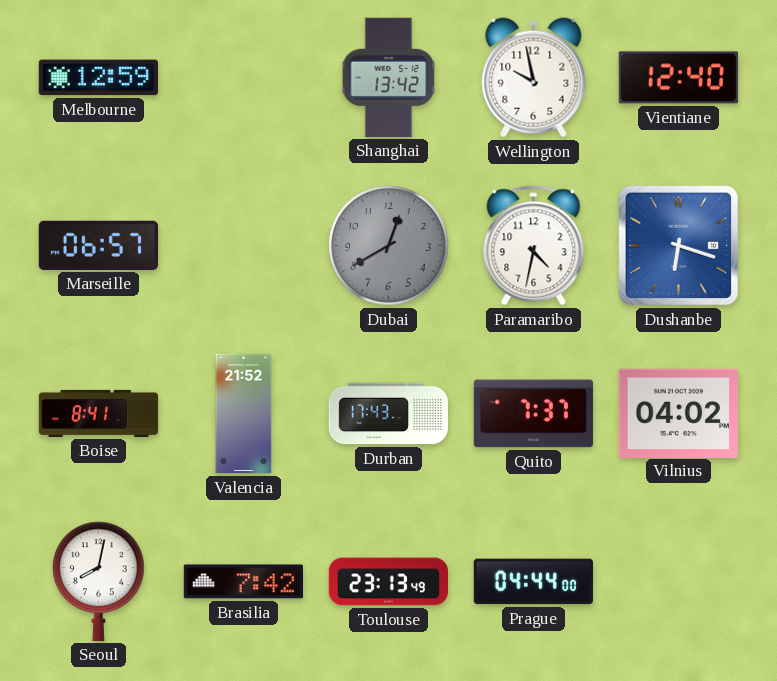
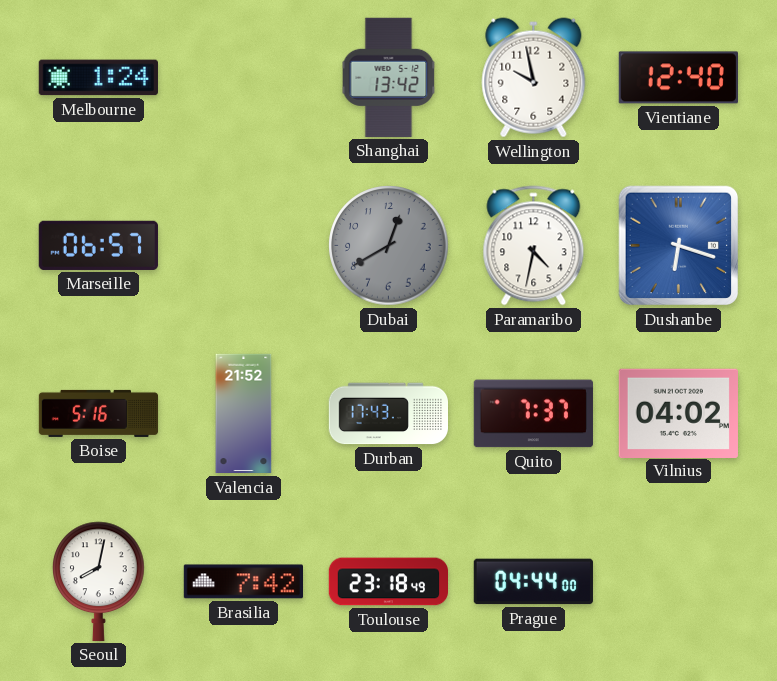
Melbourne: 12:59 -> 1:24 (98, 78)
Boise: 8:41 -> 5:16 (99, 413)
Toulouse: 23:13 -> 23:18 (388, 582)
